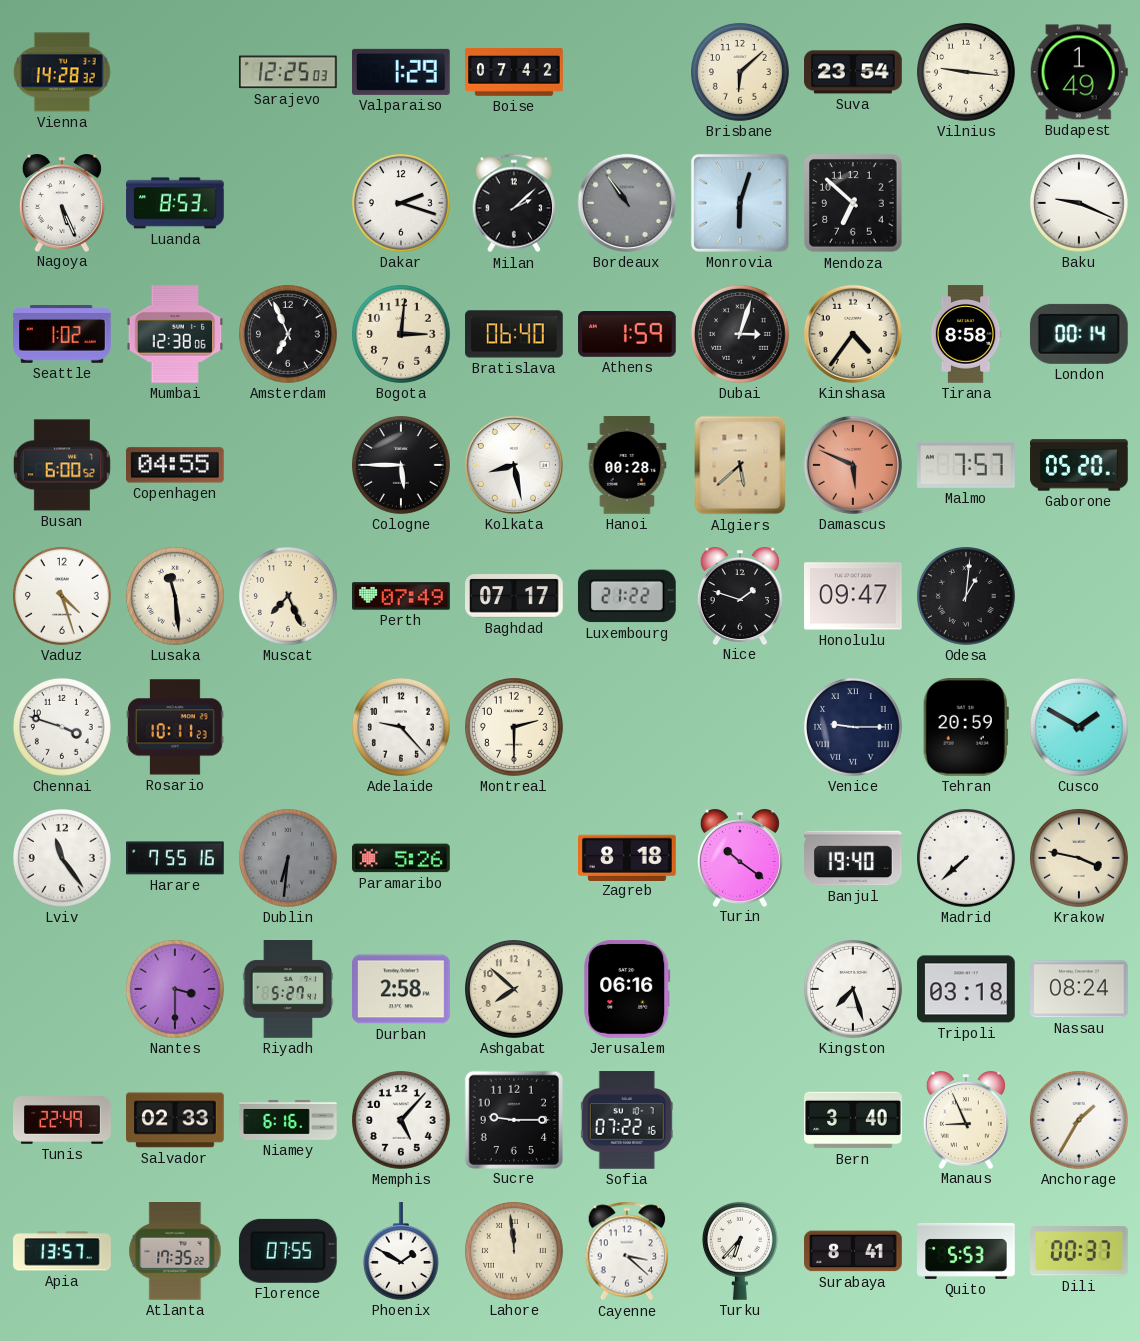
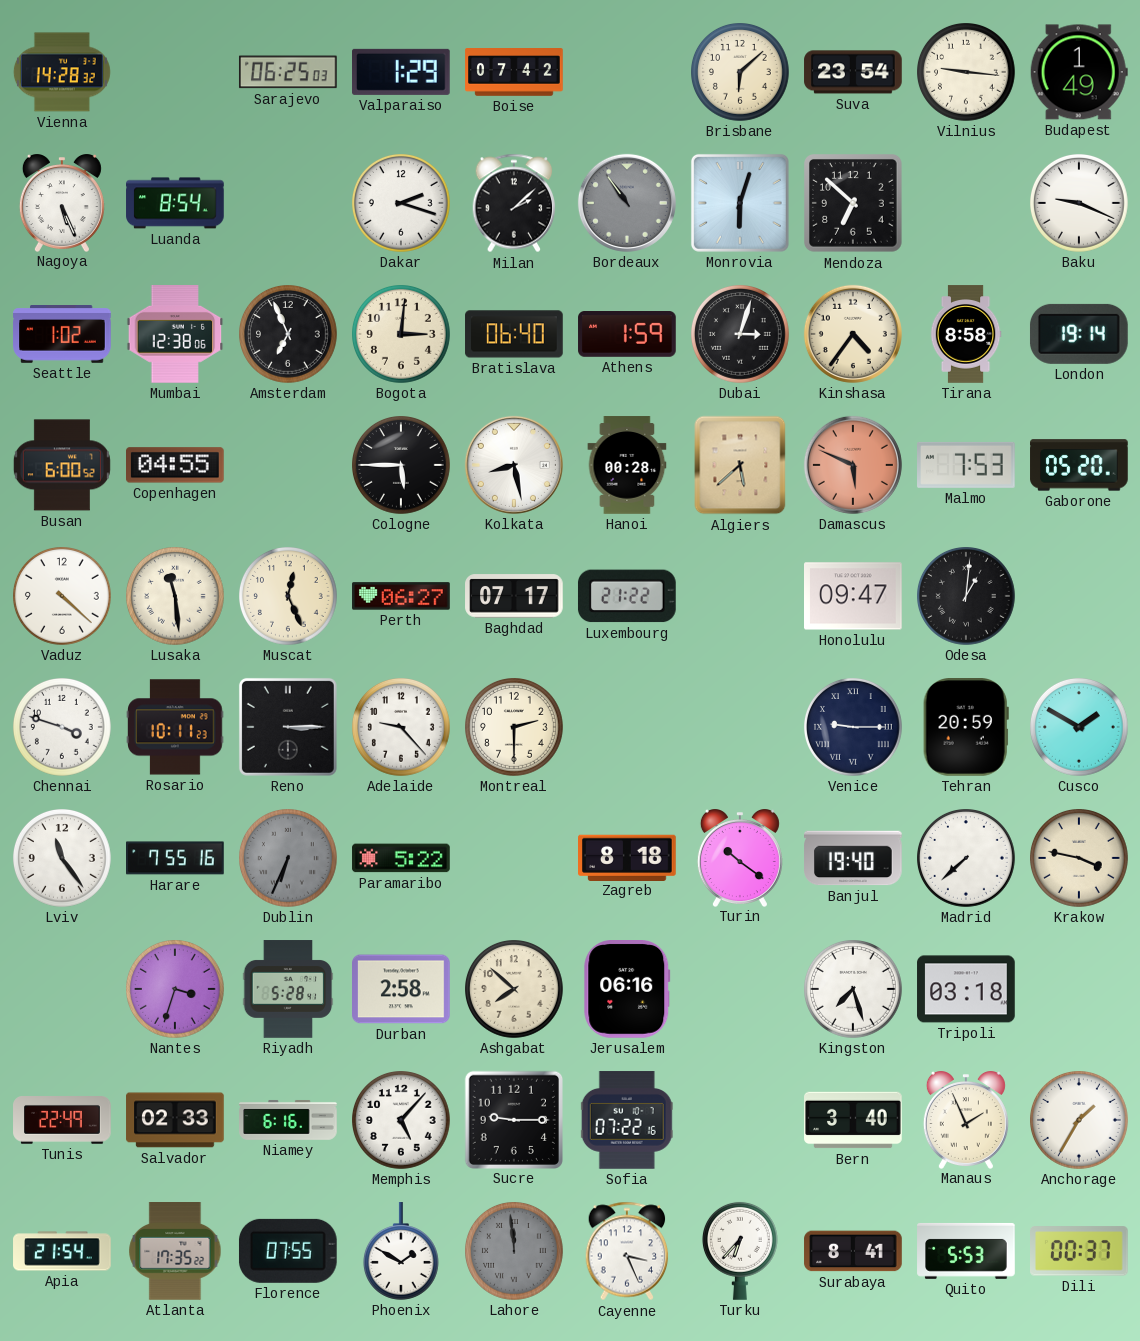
Sarajevo: 12:25 -> 06:25 (288, 72)
Luanda: 8:53 -> 8:54 (175, 203)
London: 00:14 -> 19:14 (1079, 334)
Malmo: 7:57 -> 7:53 (966, 465)
Vaduz: 4:27 -> 4:22 (63, 597)
Muscat: 7:26 -> 12:26 (289, 597)
Perth: 07:49 -> 06:27 (401, 596)
Nice: 1:48 -> none (740, 596)
Reno: none -> 3:15 (288, 727)
Dublin: 6:31 -> 6:34 (289, 859)
Paramaribo: 5:26 -> 5:22 (401, 858)
Nantes: 3:30 -> 3:33 (176, 990)
Riyadh: 5:27 -> 5:28 (288, 989)
Nassau: 08:24 -> none (1079, 989)
Manaus: 8:56 -> 1:56 (966, 1120)
Apia: 13:57 -> 21:54 (62, 1251)
Lahore dial: cream -> grey (515, 1252)
Cayenne: 3:22 -> 3:26 (627, 1251)
